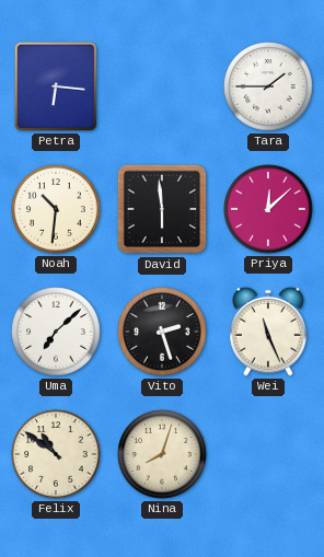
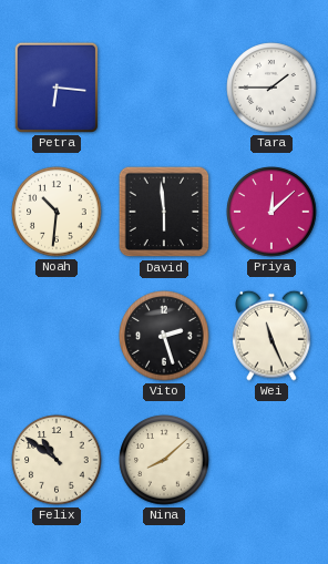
Uma: 7:08 -> none (56, 332)
Nina: 8:03 -> 8:08 (164, 460)
